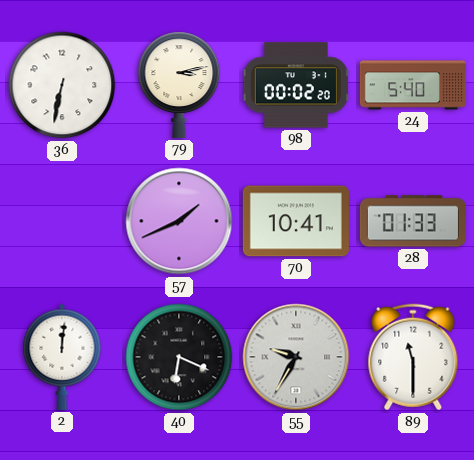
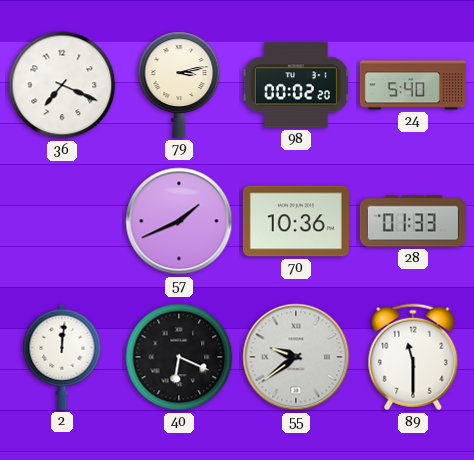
36: 6:32 -> 7:19 (62, 85)
70: 10:41 -> 10:36 (296, 221)
55: 9:35 -> 9:39 (296, 357)
